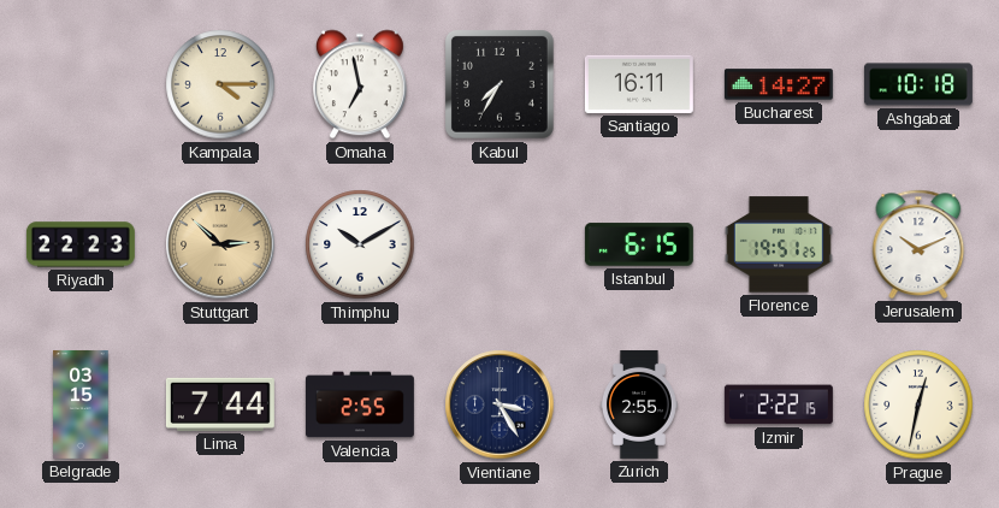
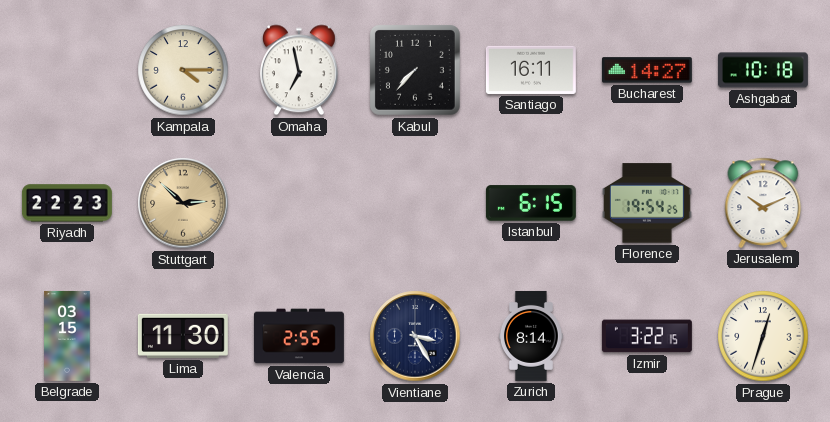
Kabul: 7:35 -> 7:37 (415, 70)
Thimphu: 10:10 -> none (360, 244)
Florence: 19:51 -> 19:54 (647, 203)
Lima: 7:44 -> 11:30 (183, 336)
Zurich: 2:55 -> 8:14 (531, 336)
Izmir: 2:22 -> 3:22 (647, 336)
Prague: 12:32 -> 12:33 (763, 336)
